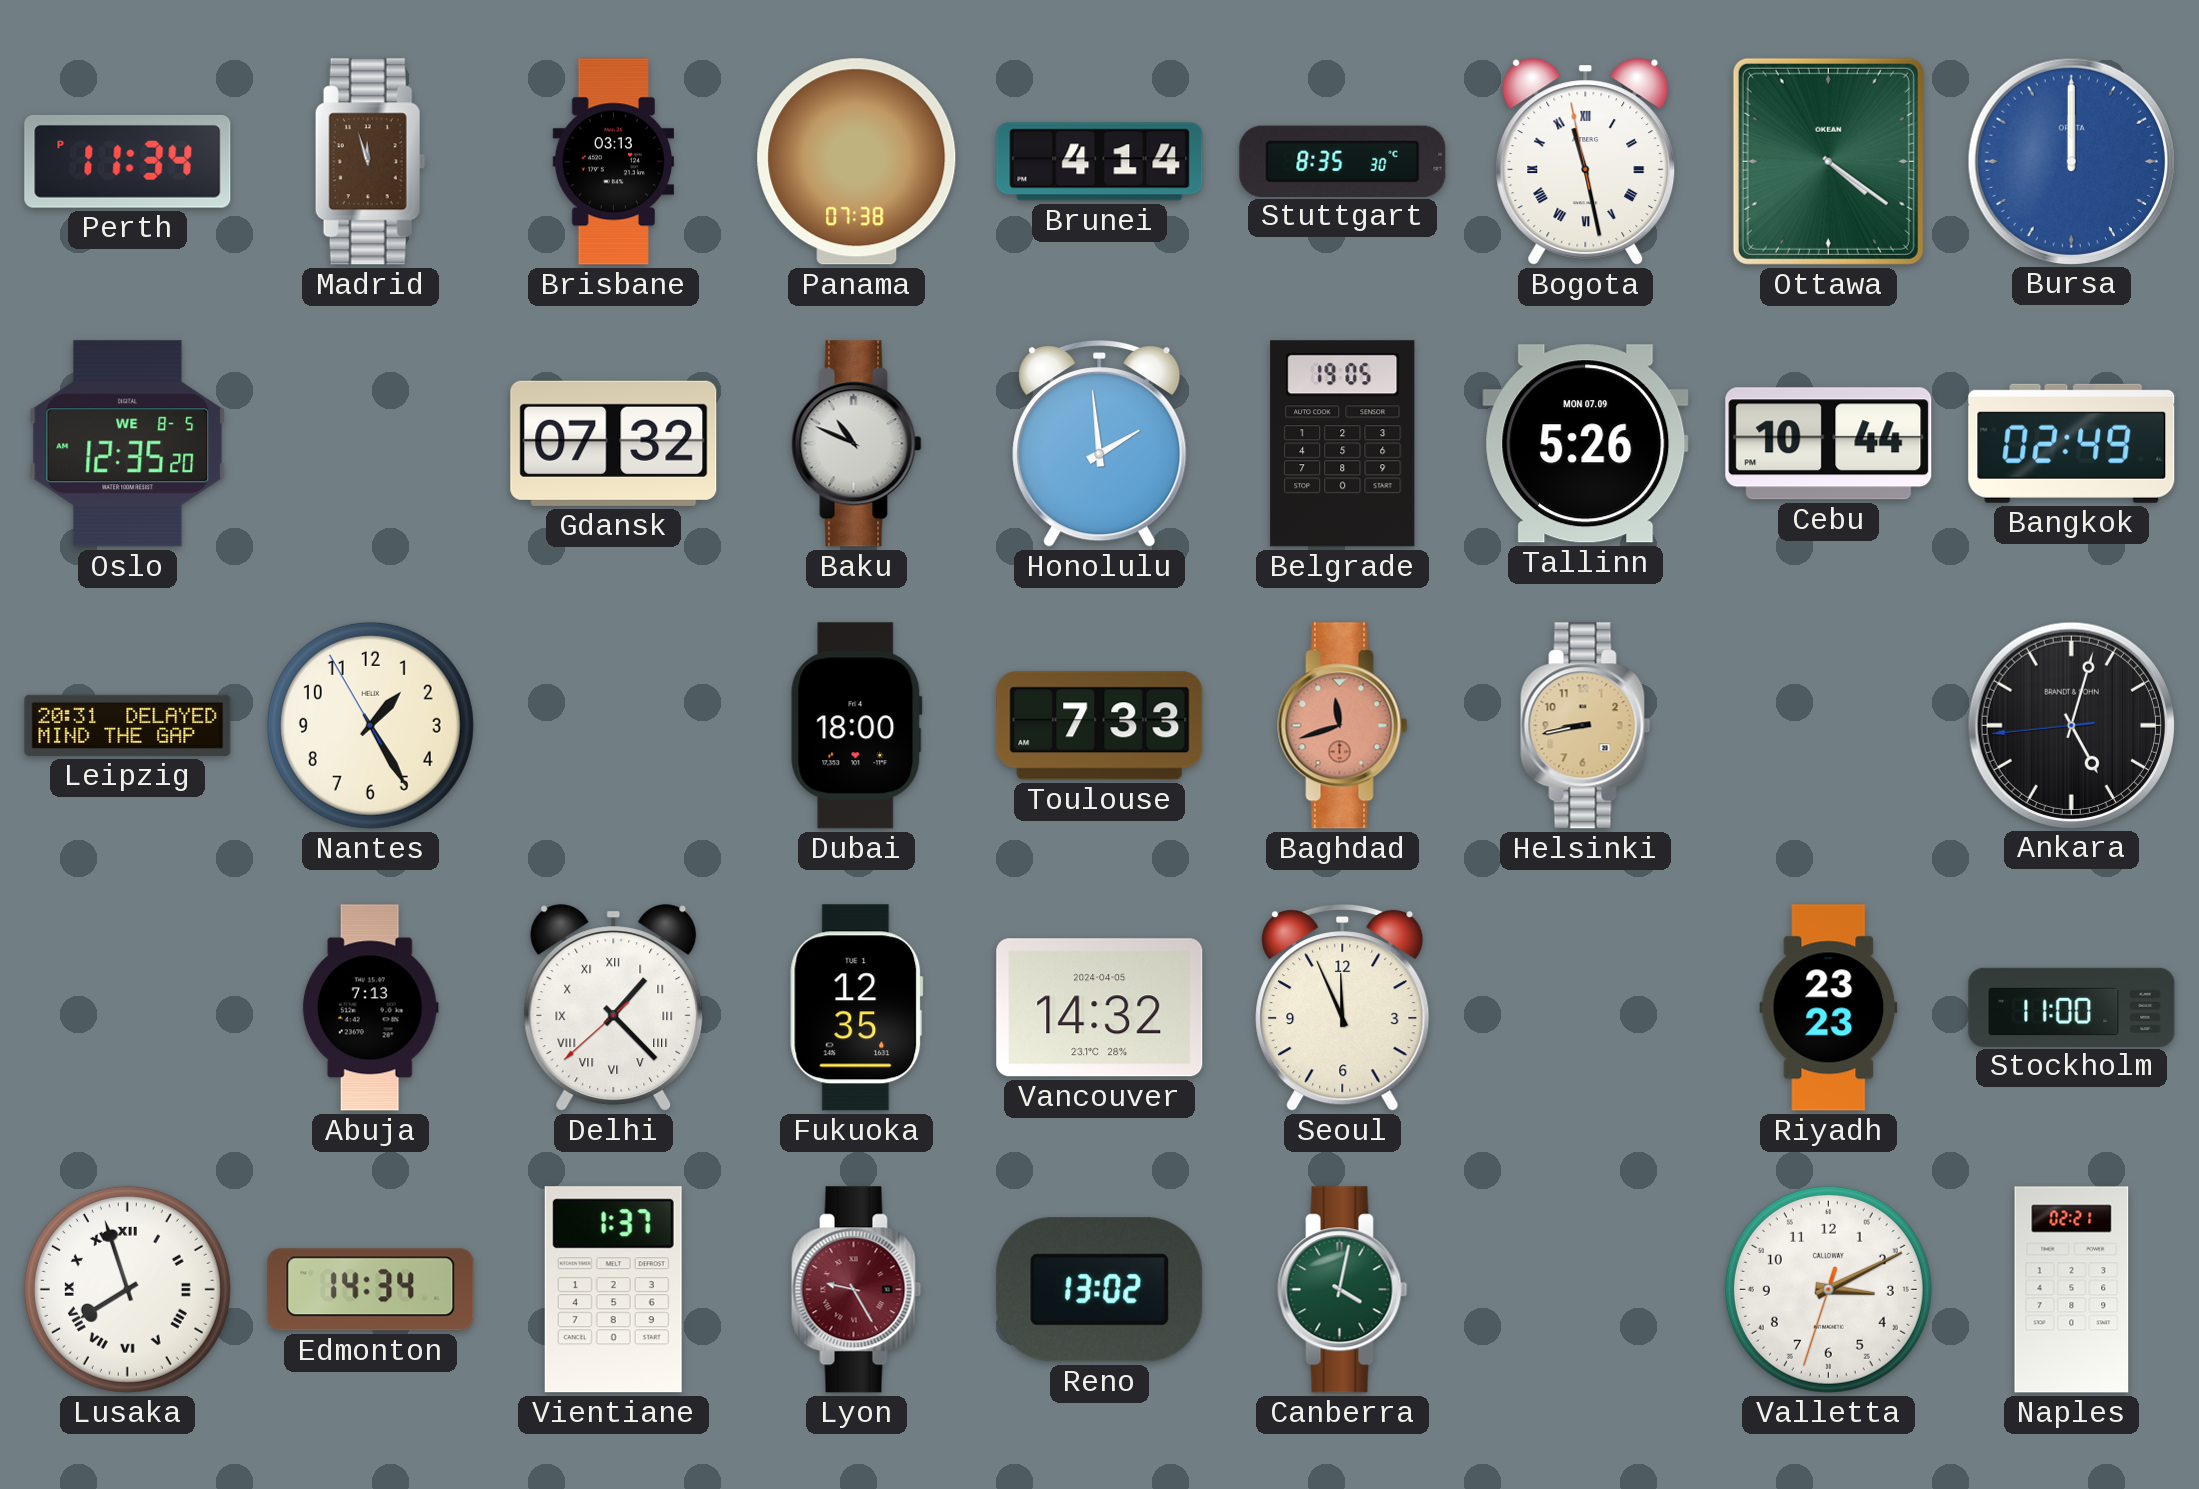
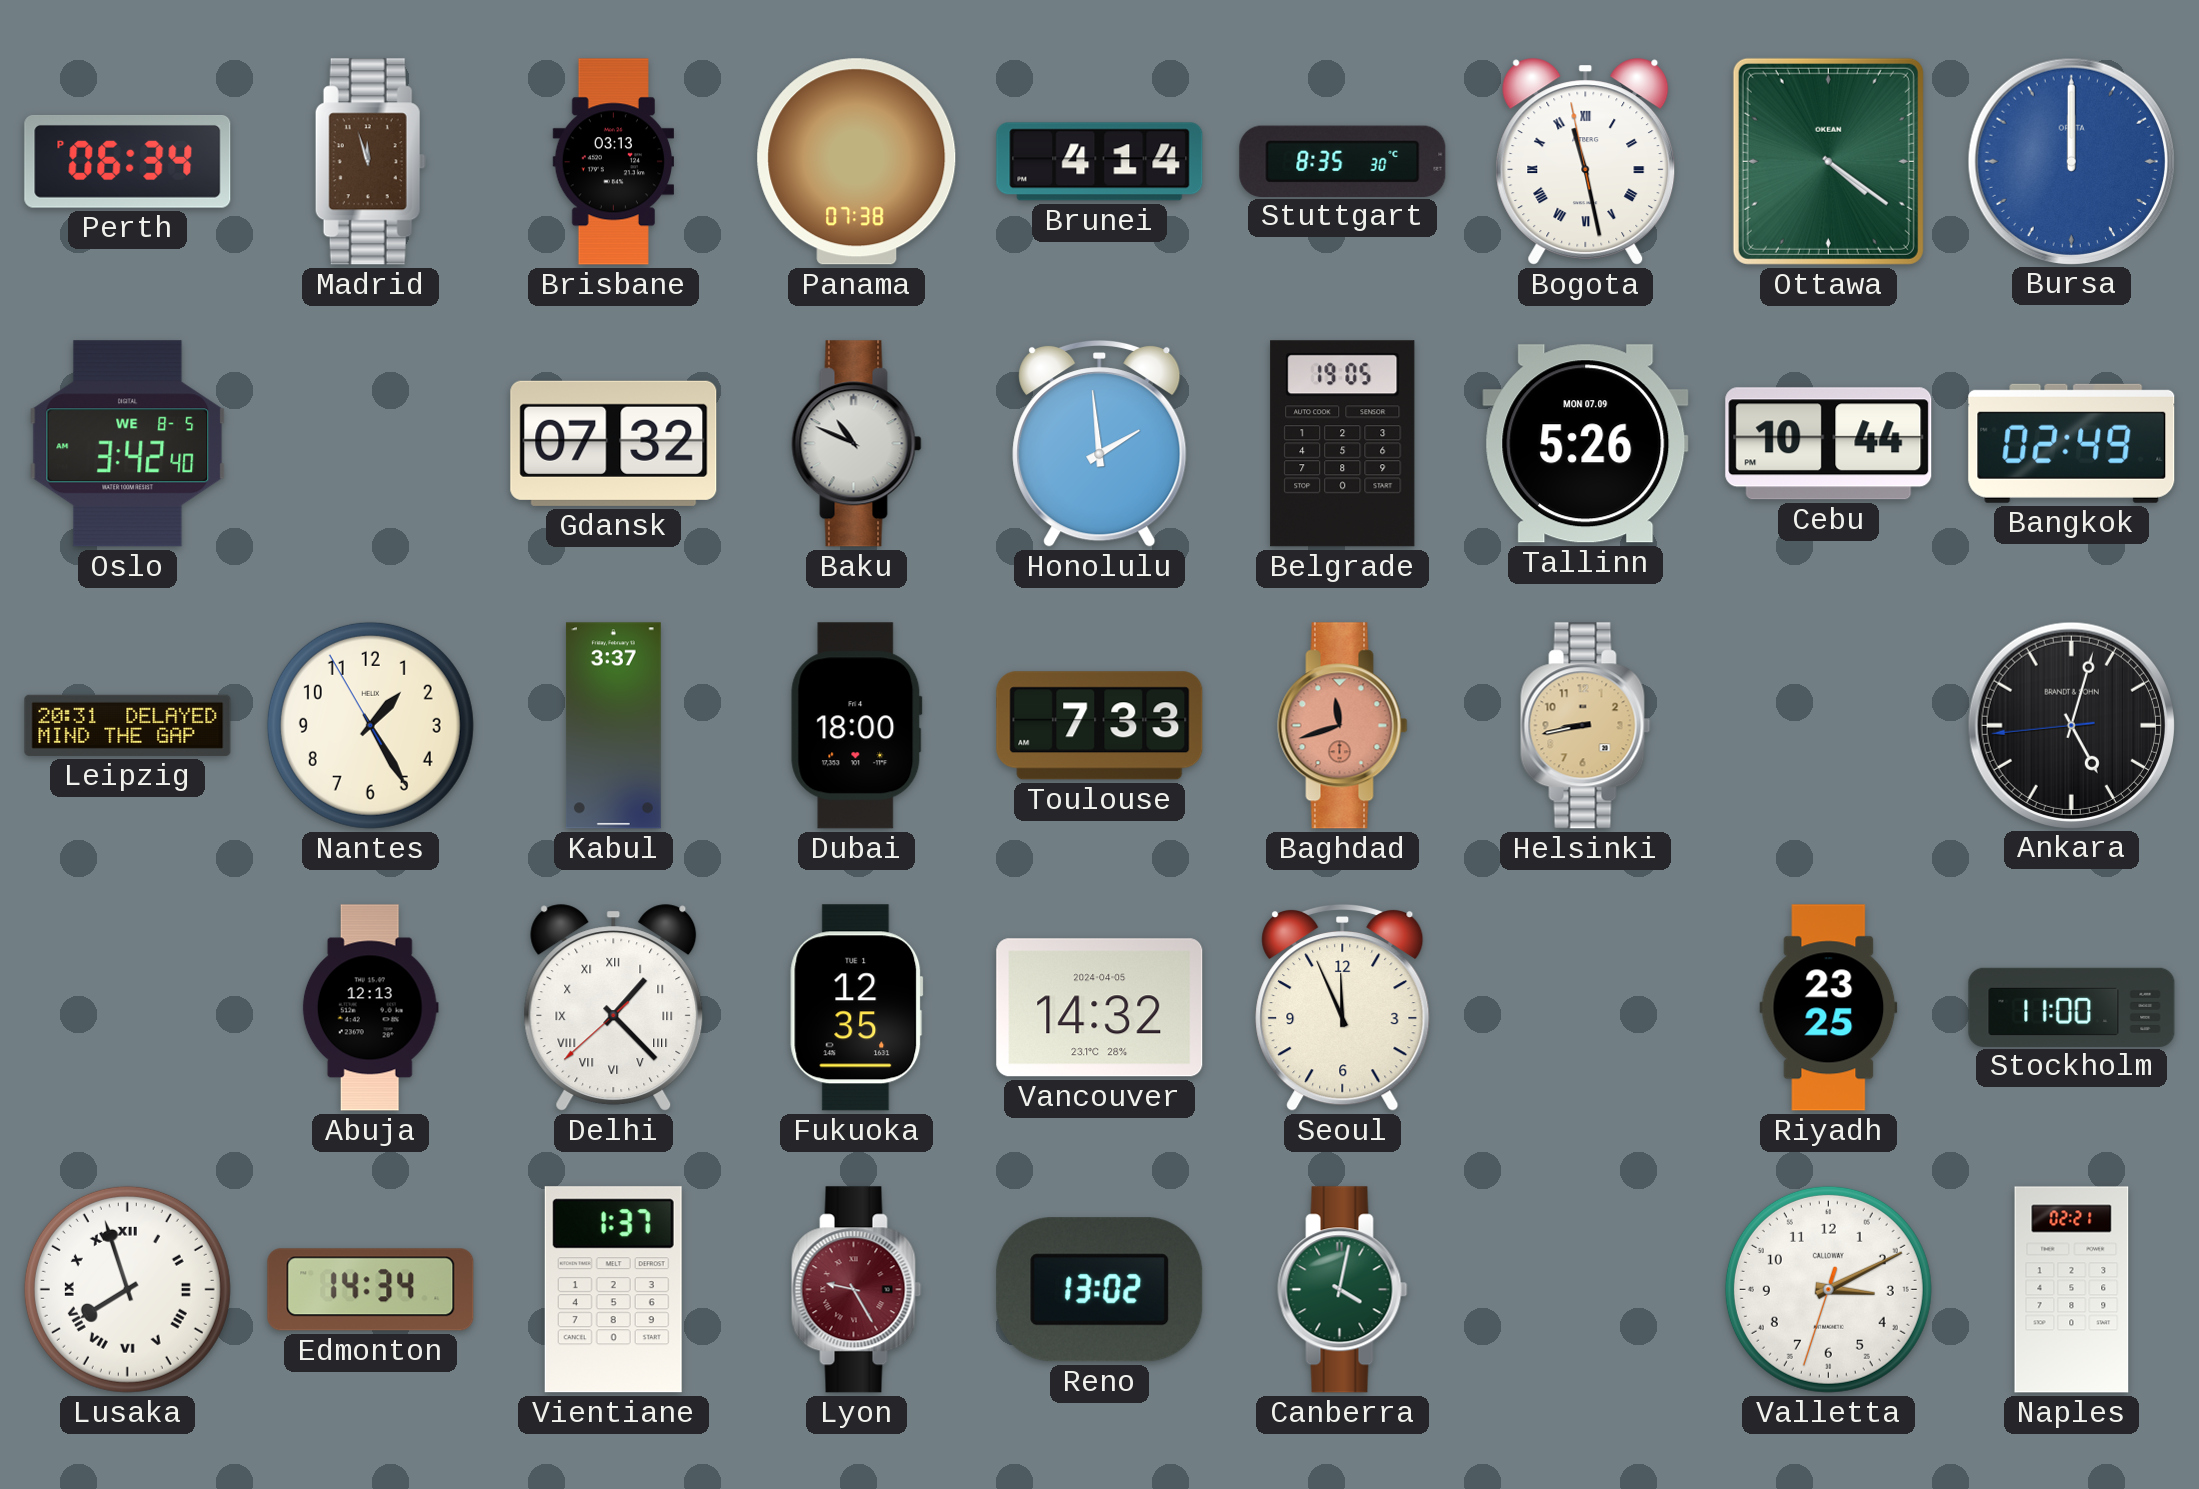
Perth: 11:34 -> 06:34 (128, 161)
Oslo: 12:35 -> 3:42 (128, 444)
Kabul: none -> 3:37 (613, 726)
Abuja: 7:13 -> 12:13 (370, 1008)
Riyadh: 23:23 -> 23:25 (1829, 1008)
